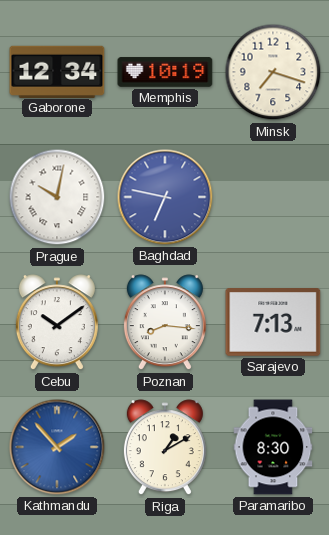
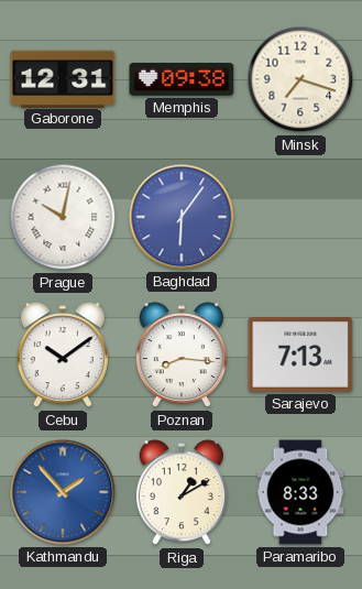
Gaborone: 12:34 -> 12:31 (63, 78)
Memphis: 10:19 -> 09:38 (182, 79)
Baghdad: 6:47 -> 6:06 (182, 217)
Paramaribo: 8:30 -> 8:33 (300, 492)
